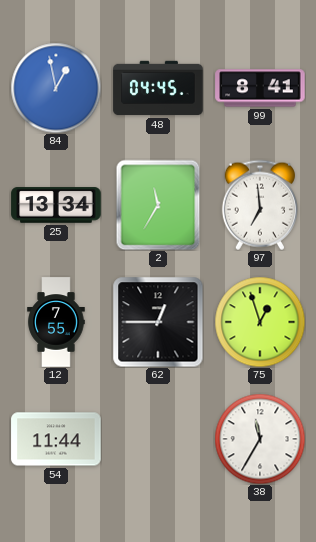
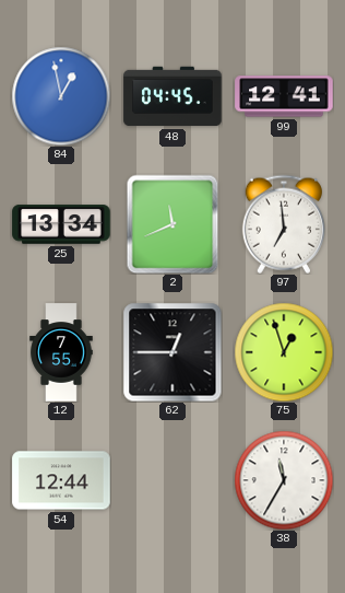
99: 8:41 -> 12:41 (284, 96)
2: 11:35 -> 11:41 (172, 224)
54: 11:44 -> 12:44 (61, 480)
